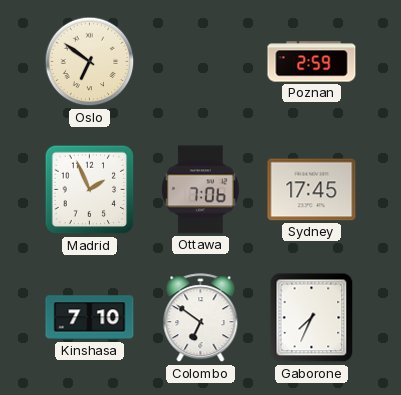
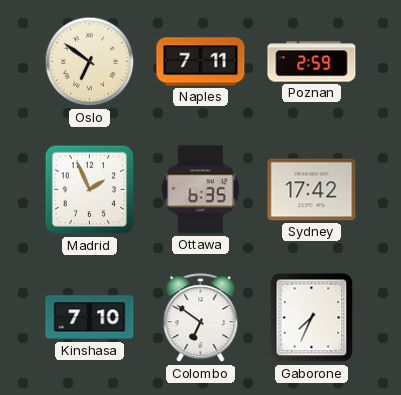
Naples: none -> 7:11 (201, 62)
Ottawa: 7:06 -> 6:35 (200, 190)
Sydney: 17:45 -> 17:42 (312, 190)
